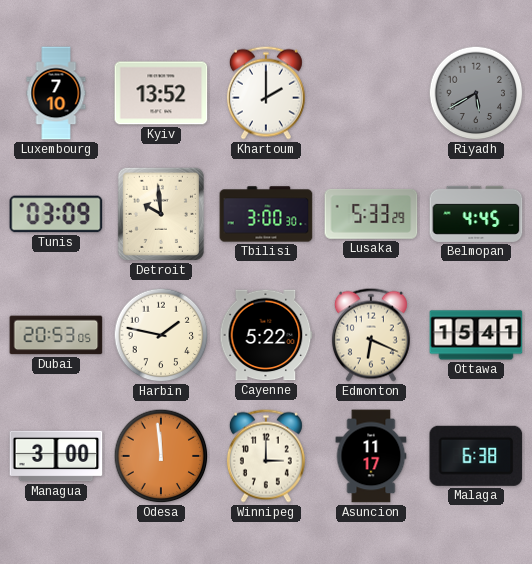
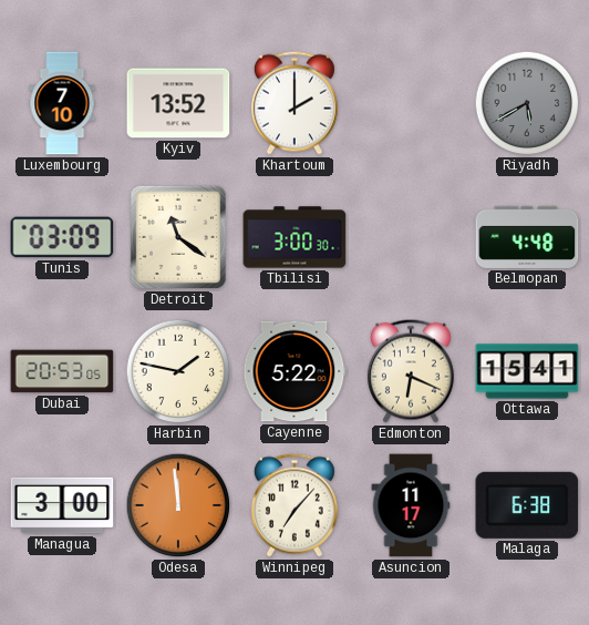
Detroit: 9:59 -> 11:21 (178, 237)
Lusaka: 5:33 -> none (371, 214)
Belmopan: 4:45 -> 4:48 (527, 237)
Winnipeg: 3:00 -> 7:07 (294, 505)
